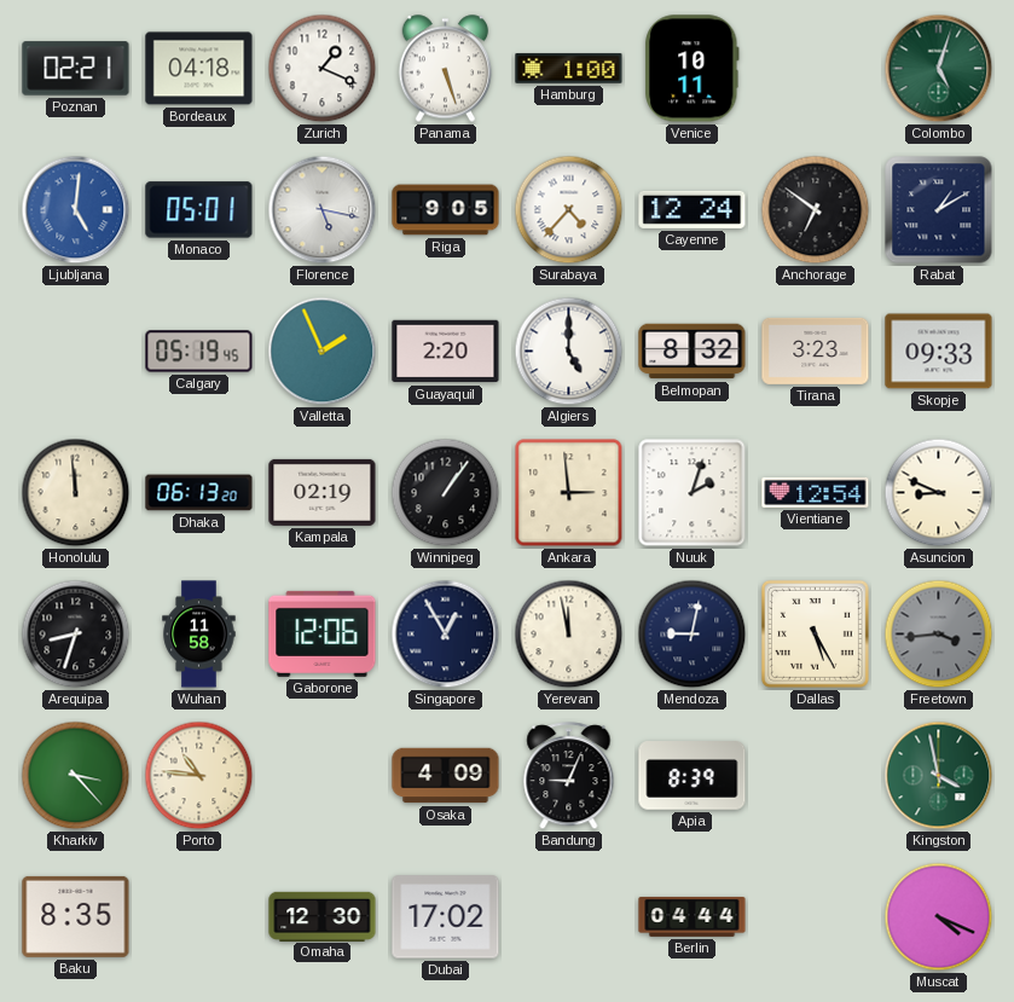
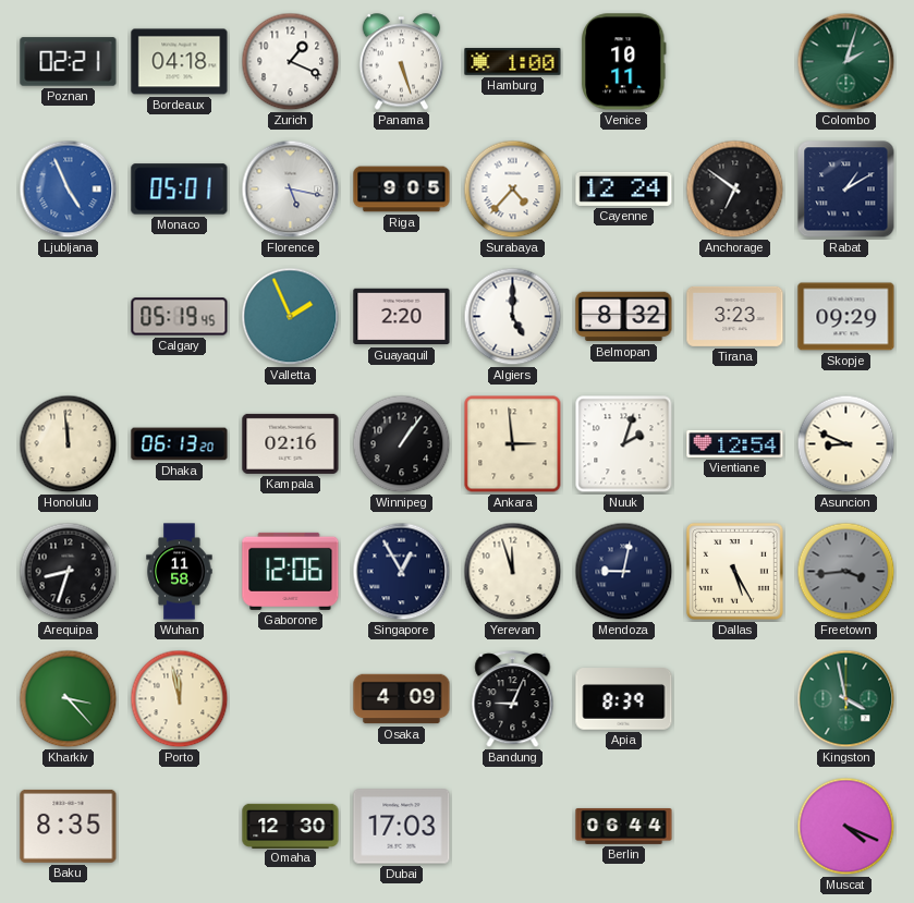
Colombo: 5:03 -> 2:03 (846, 62)
Ljubljana: 5:01 -> 4:56 (69, 190)
Skopje: 09:33 -> 09:29 (846, 317)
Kampala: 02:19 -> 02:16 (291, 443)
Yerevan: 11:58 -> 11:57 (513, 572)
Porto: 10:46 -> 11:58 (180, 699)
Dubai: 17:02 -> 17:03 (402, 827)
Berlin: 04:44 -> 06:44 (624, 827)
